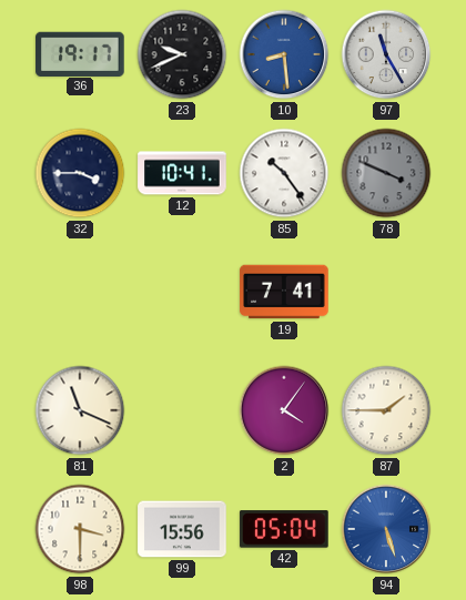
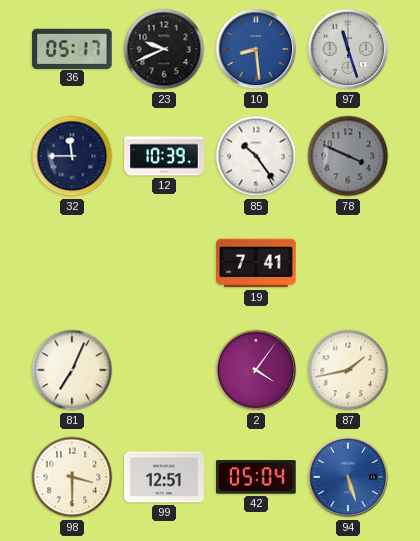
36: 19:17 -> 05:17 (72, 48)
97: 11:25 -> 11:27 (348, 49)
32: 3:45 -> 11:45 (72, 156)
12: 10:41 -> 10:39 (164, 156)
81: 11:19 -> 7:04 (72, 370)
87: 1:45 -> 1:43 (348, 370)
99: 15:56 -> 12:51 (164, 477)
